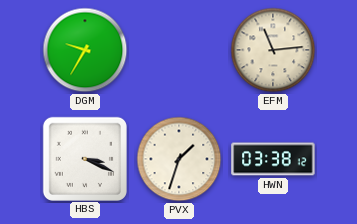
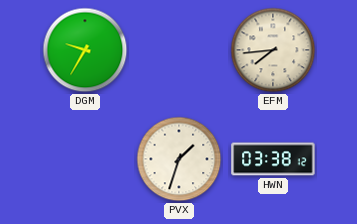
EFM: 11:14 -> 7:44 (273, 50)
HBS: 3:19 -> none (84, 158)
